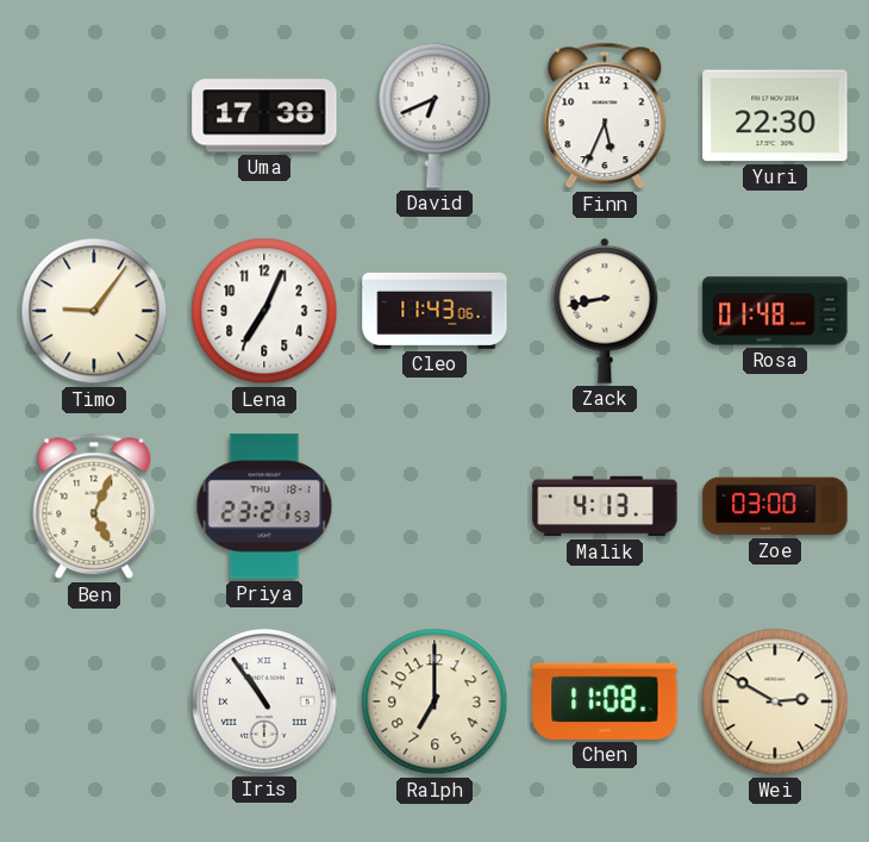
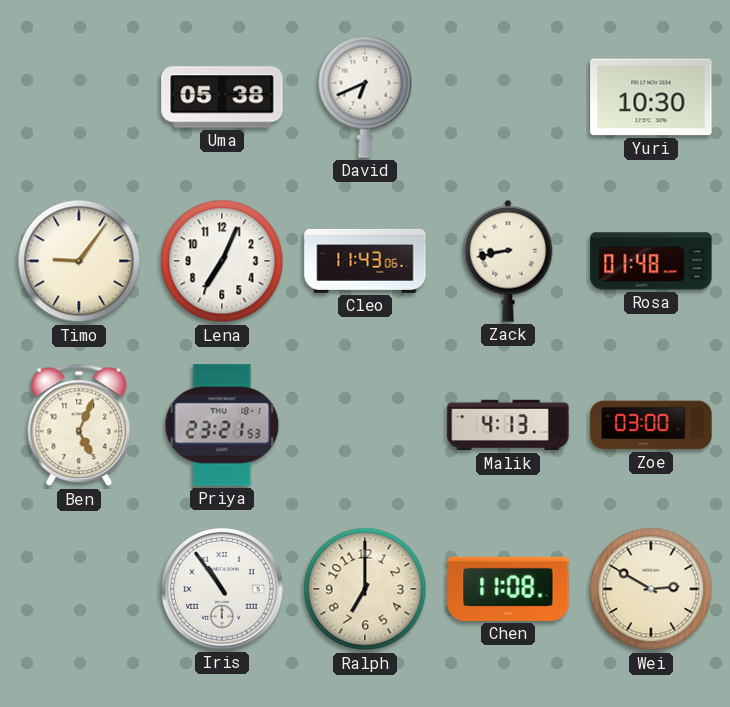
Uma: 17:38 -> 05:38 (222, 97)
Finn: 5:34 -> none (605, 116)
Yuri: 22:30 -> 10:30 (651, 97)
